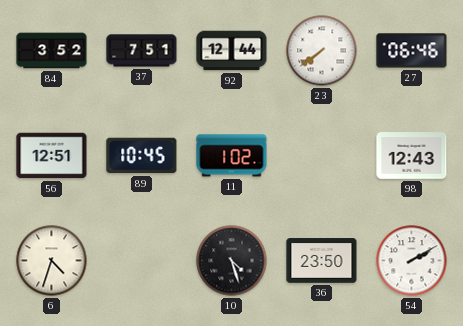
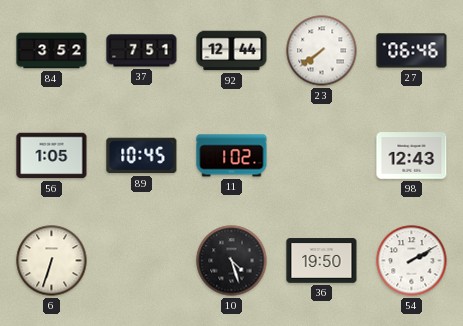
56: 12:51 -> 1:05 (52, 156)
6: 4:33 -> 6:33 (52, 261)
36: 23:50 -> 19:50 (322, 261)
